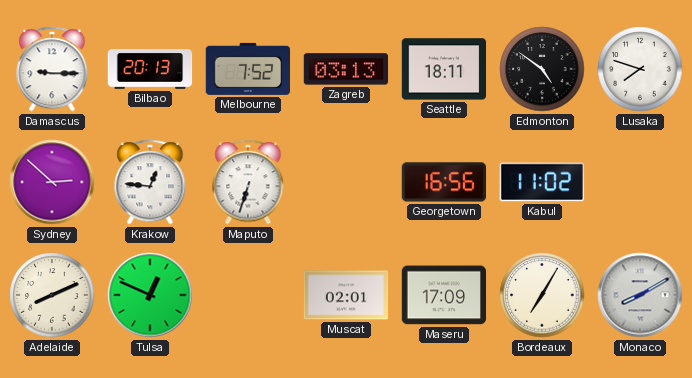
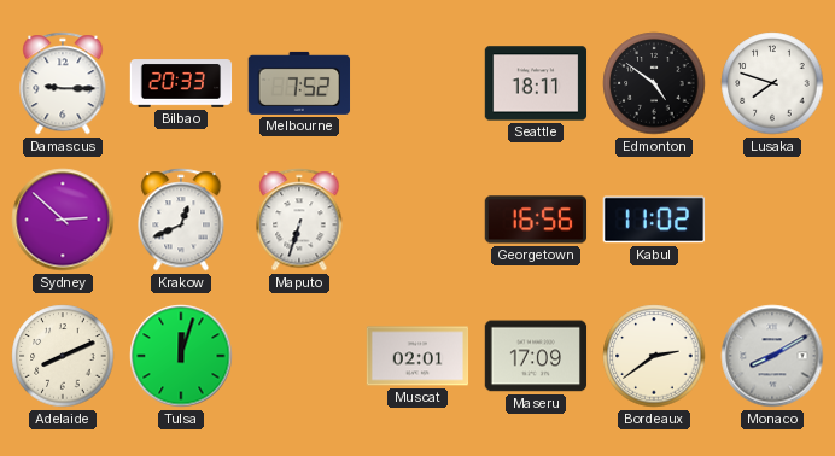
Bilbao: 20:13 -> 20:33 (181, 83)
Zagreb: 03:13 -> none (346, 69)
Krakow: 12:46 -> 12:41 (181, 220)
Tulsa: 12:49 -> 12:03 (181, 356)
Bordeaux: 7:05 -> 2:39 (654, 356)
